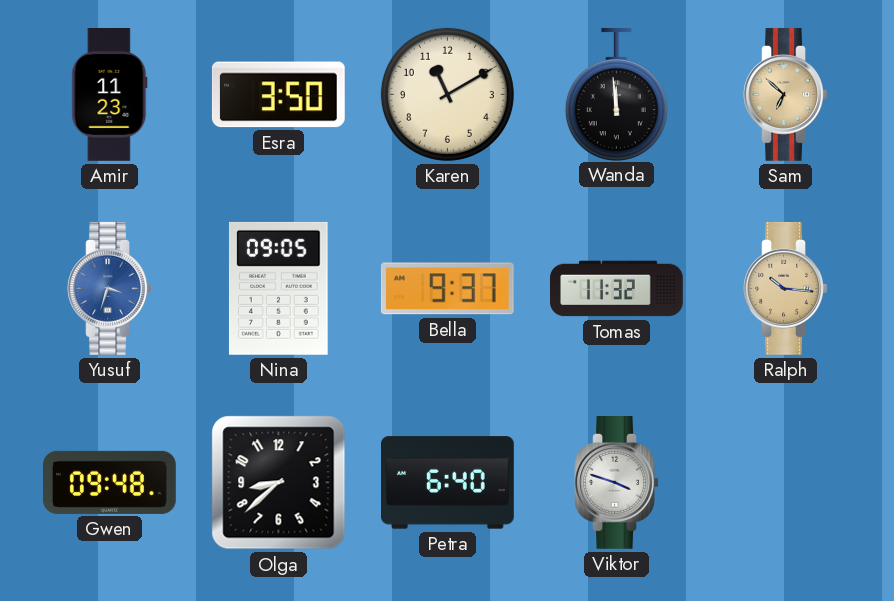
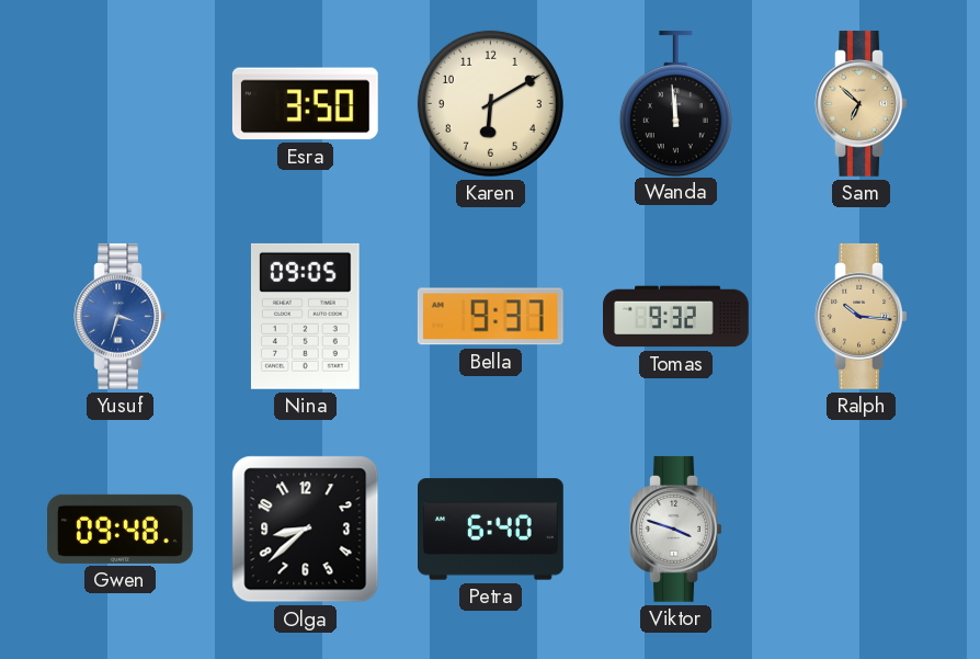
Amir: 11:23 -> none (110, 95)
Karen: 11:10 -> 6:10 (490, 103)
Tomas: 11:32 -> 9:32 (676, 317)
